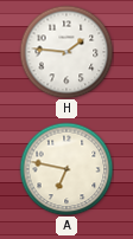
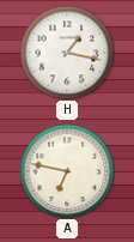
H: 1:46 -> 1:17 (67, 53)
